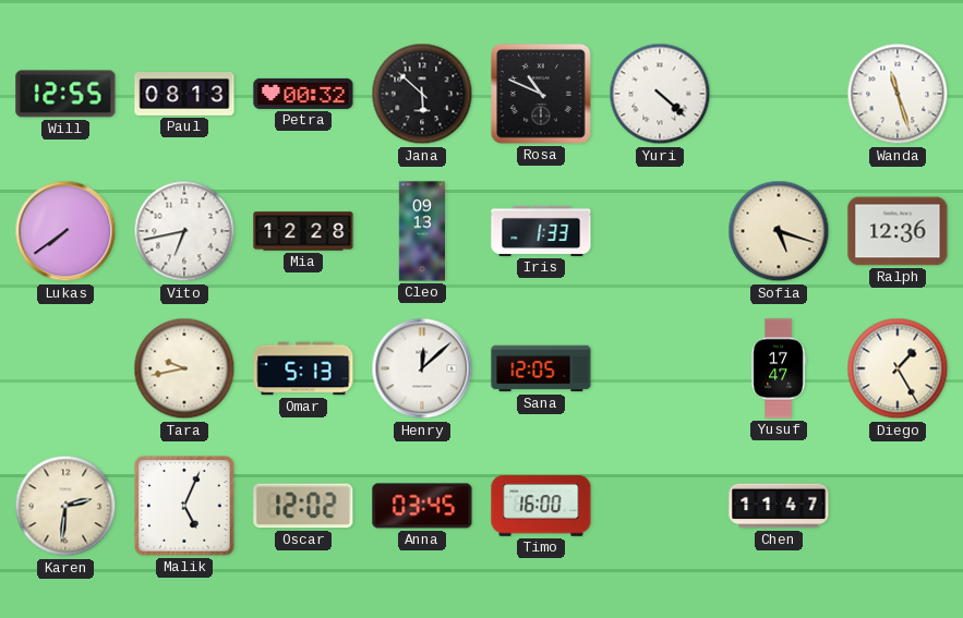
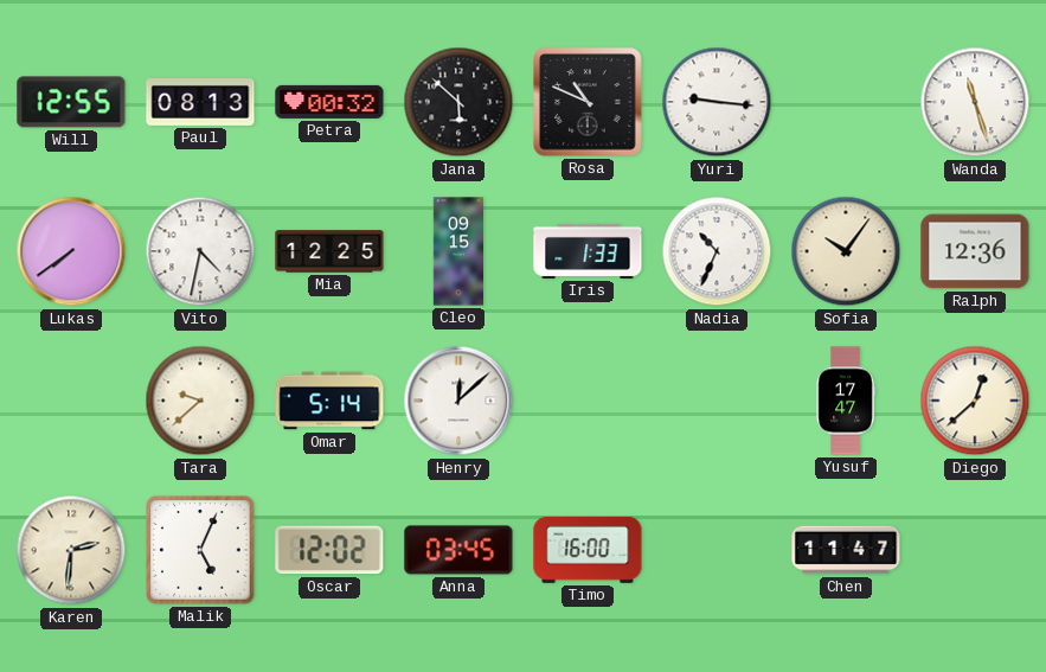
Yuri: 4:22 -> 9:16 (717, 102)
Vito: 6:43 -> 4:32 (200, 251)
Mia: 12:28 -> 12:25 (329, 251)
Cleo: 09:13 -> 09:15 (457, 251)
Nadia: none -> 10:34 (717, 251)
Sofia: 5:18 -> 10:06 (846, 251)
Tara: 9:43 -> 9:38 (200, 401)
Omar: 5:13 -> 5:14 (329, 401)
Sana: 12:05 -> none (541, 368)
Diego: 1:25 -> 12:38 (975, 401)
